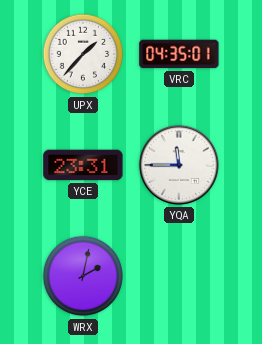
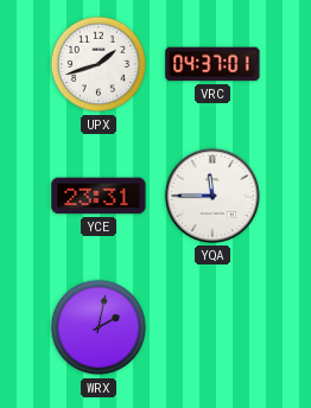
UPX: 1:37 -> 1:42 (99, 64)
VRC: 04:35 -> 04:37 (212, 64)
